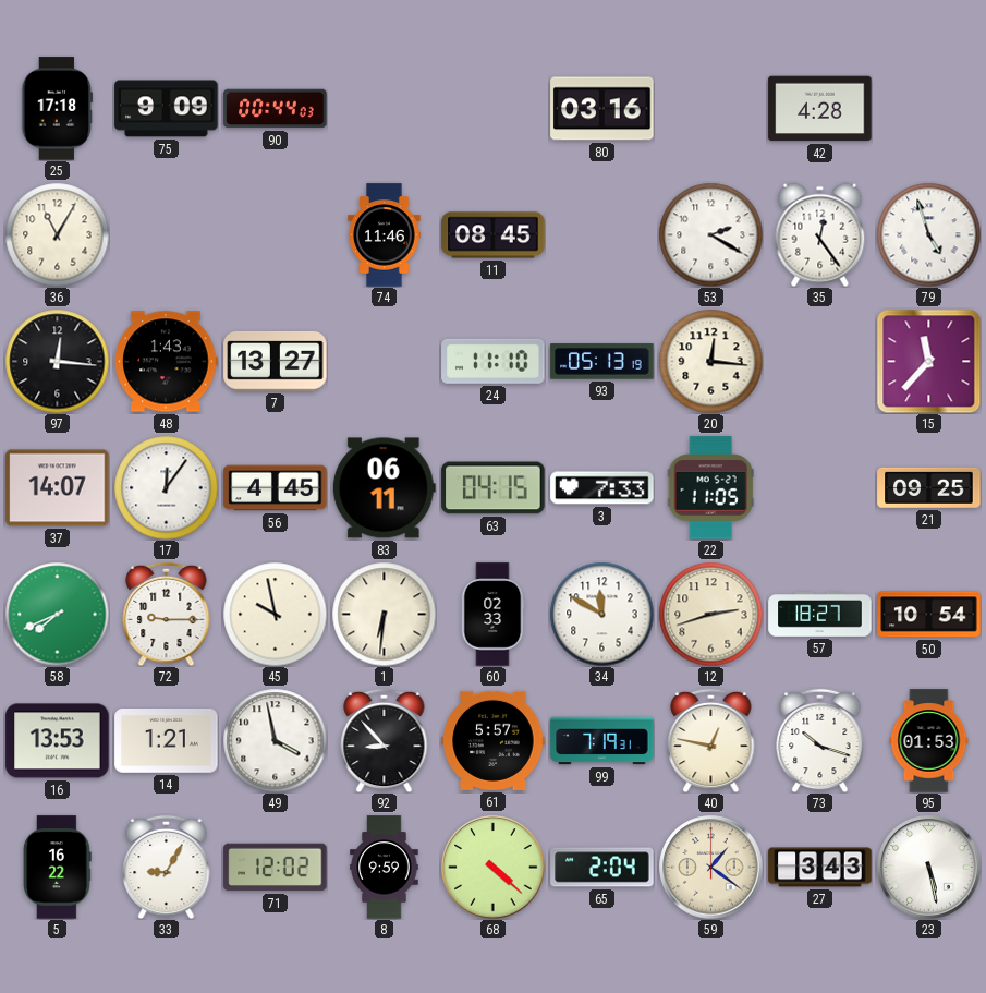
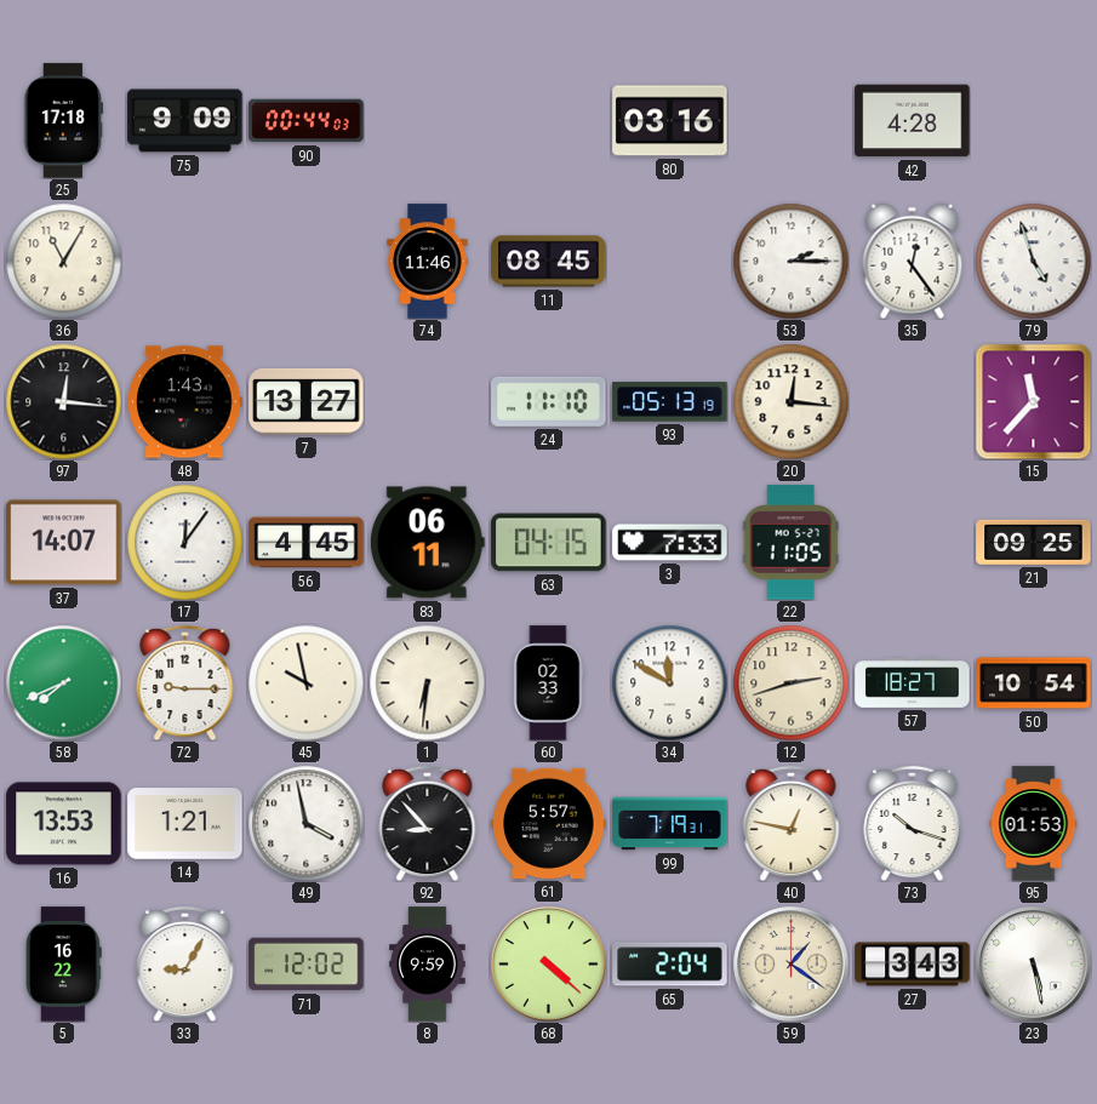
53: 2:20 -> 2:15 (790, 261)
